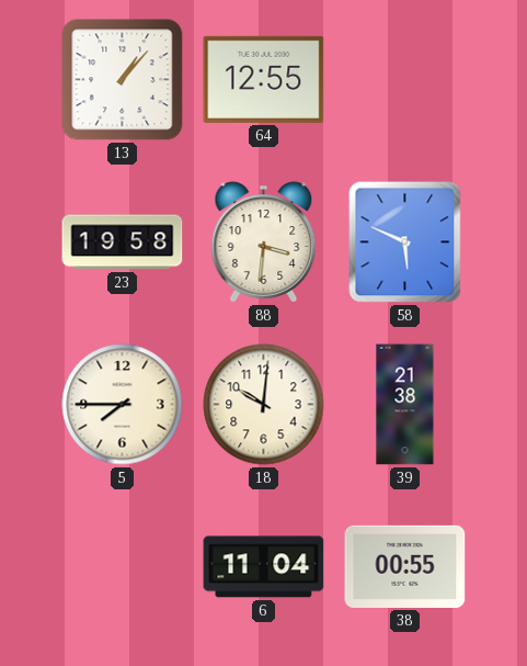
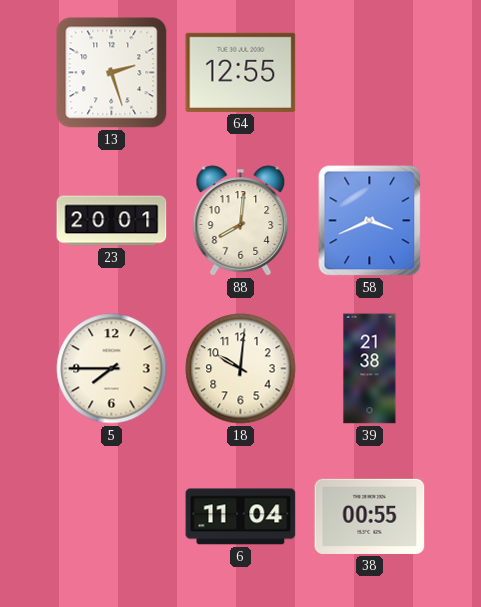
13: 1:07 -> 2:27 (112, 73)
23: 19:58 -> 20:01 (112, 221)
88: 3:31 -> 8:01 (241, 221)
58: 5:49 -> 3:41 (370, 221)
